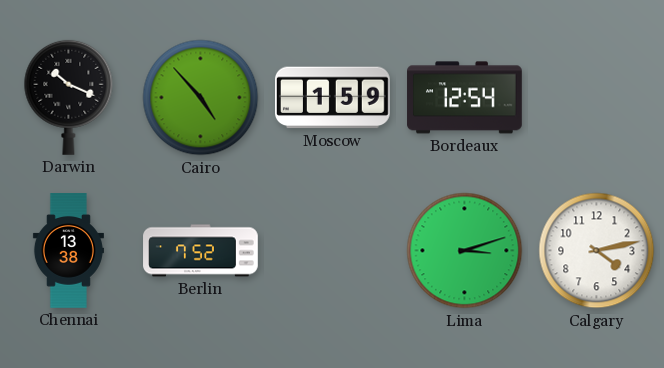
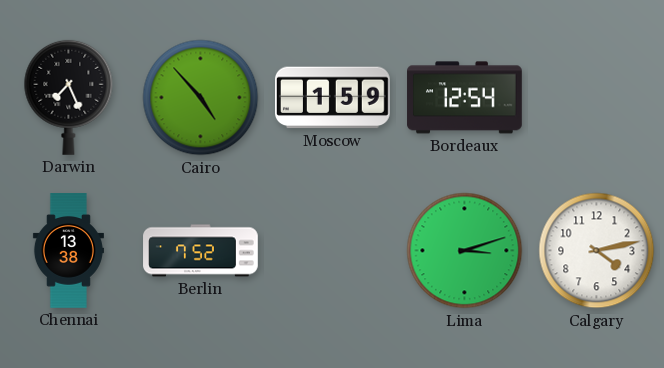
Darwin: 10:19 -> 7:26 (69, 97)
